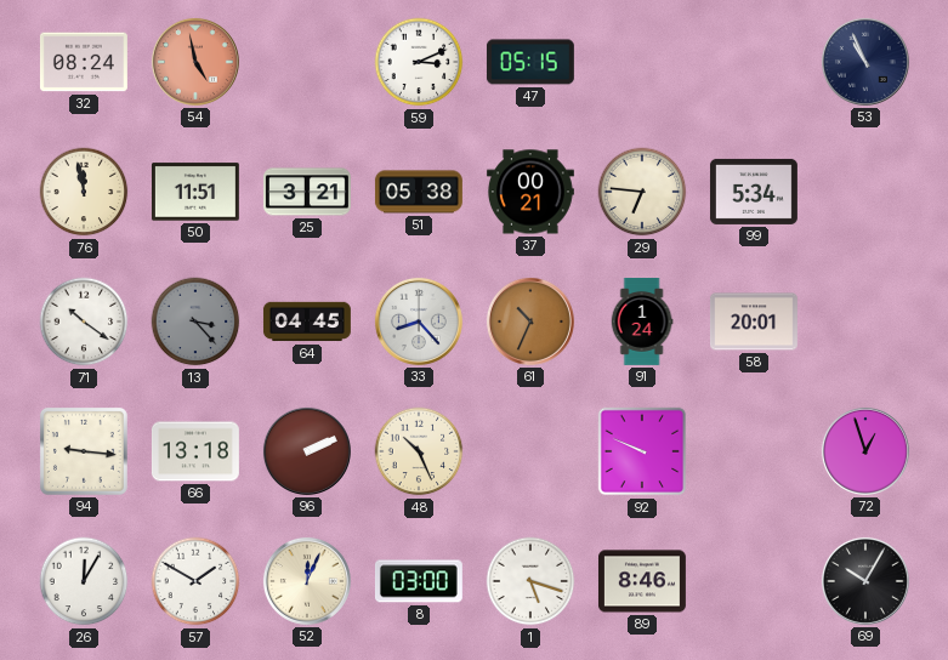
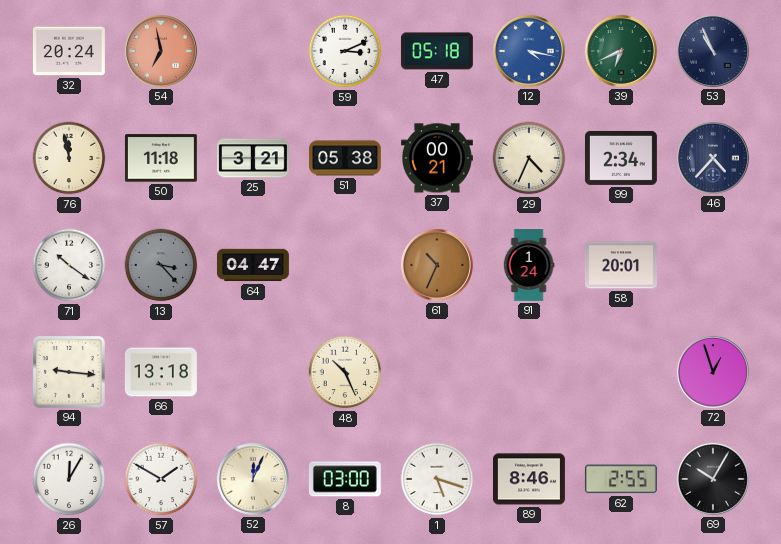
32: 08:24 -> 20:24 (69, 51)
54: 4:58 -> 6:58 (161, 51)
47: 05:15 -> 05:18 (437, 51)
12: none -> 4:17 (529, 51)
39: none -> 6:41 (621, 51)
50: 11:51 -> 11:18 (161, 158)
29: 6:46 -> 4:34 (529, 158)
99: 5:34 -> 2:34 (621, 158)
46: none -> 4:37 (713, 158)
64: 04:45 -> 04:47 (253, 265)
33: 8:23 -> none (419, 322)
96: 2:11 -> none (307, 451)
92: 9:49 -> none (642, 451)
62: none -> 2:55 (621, 479)
